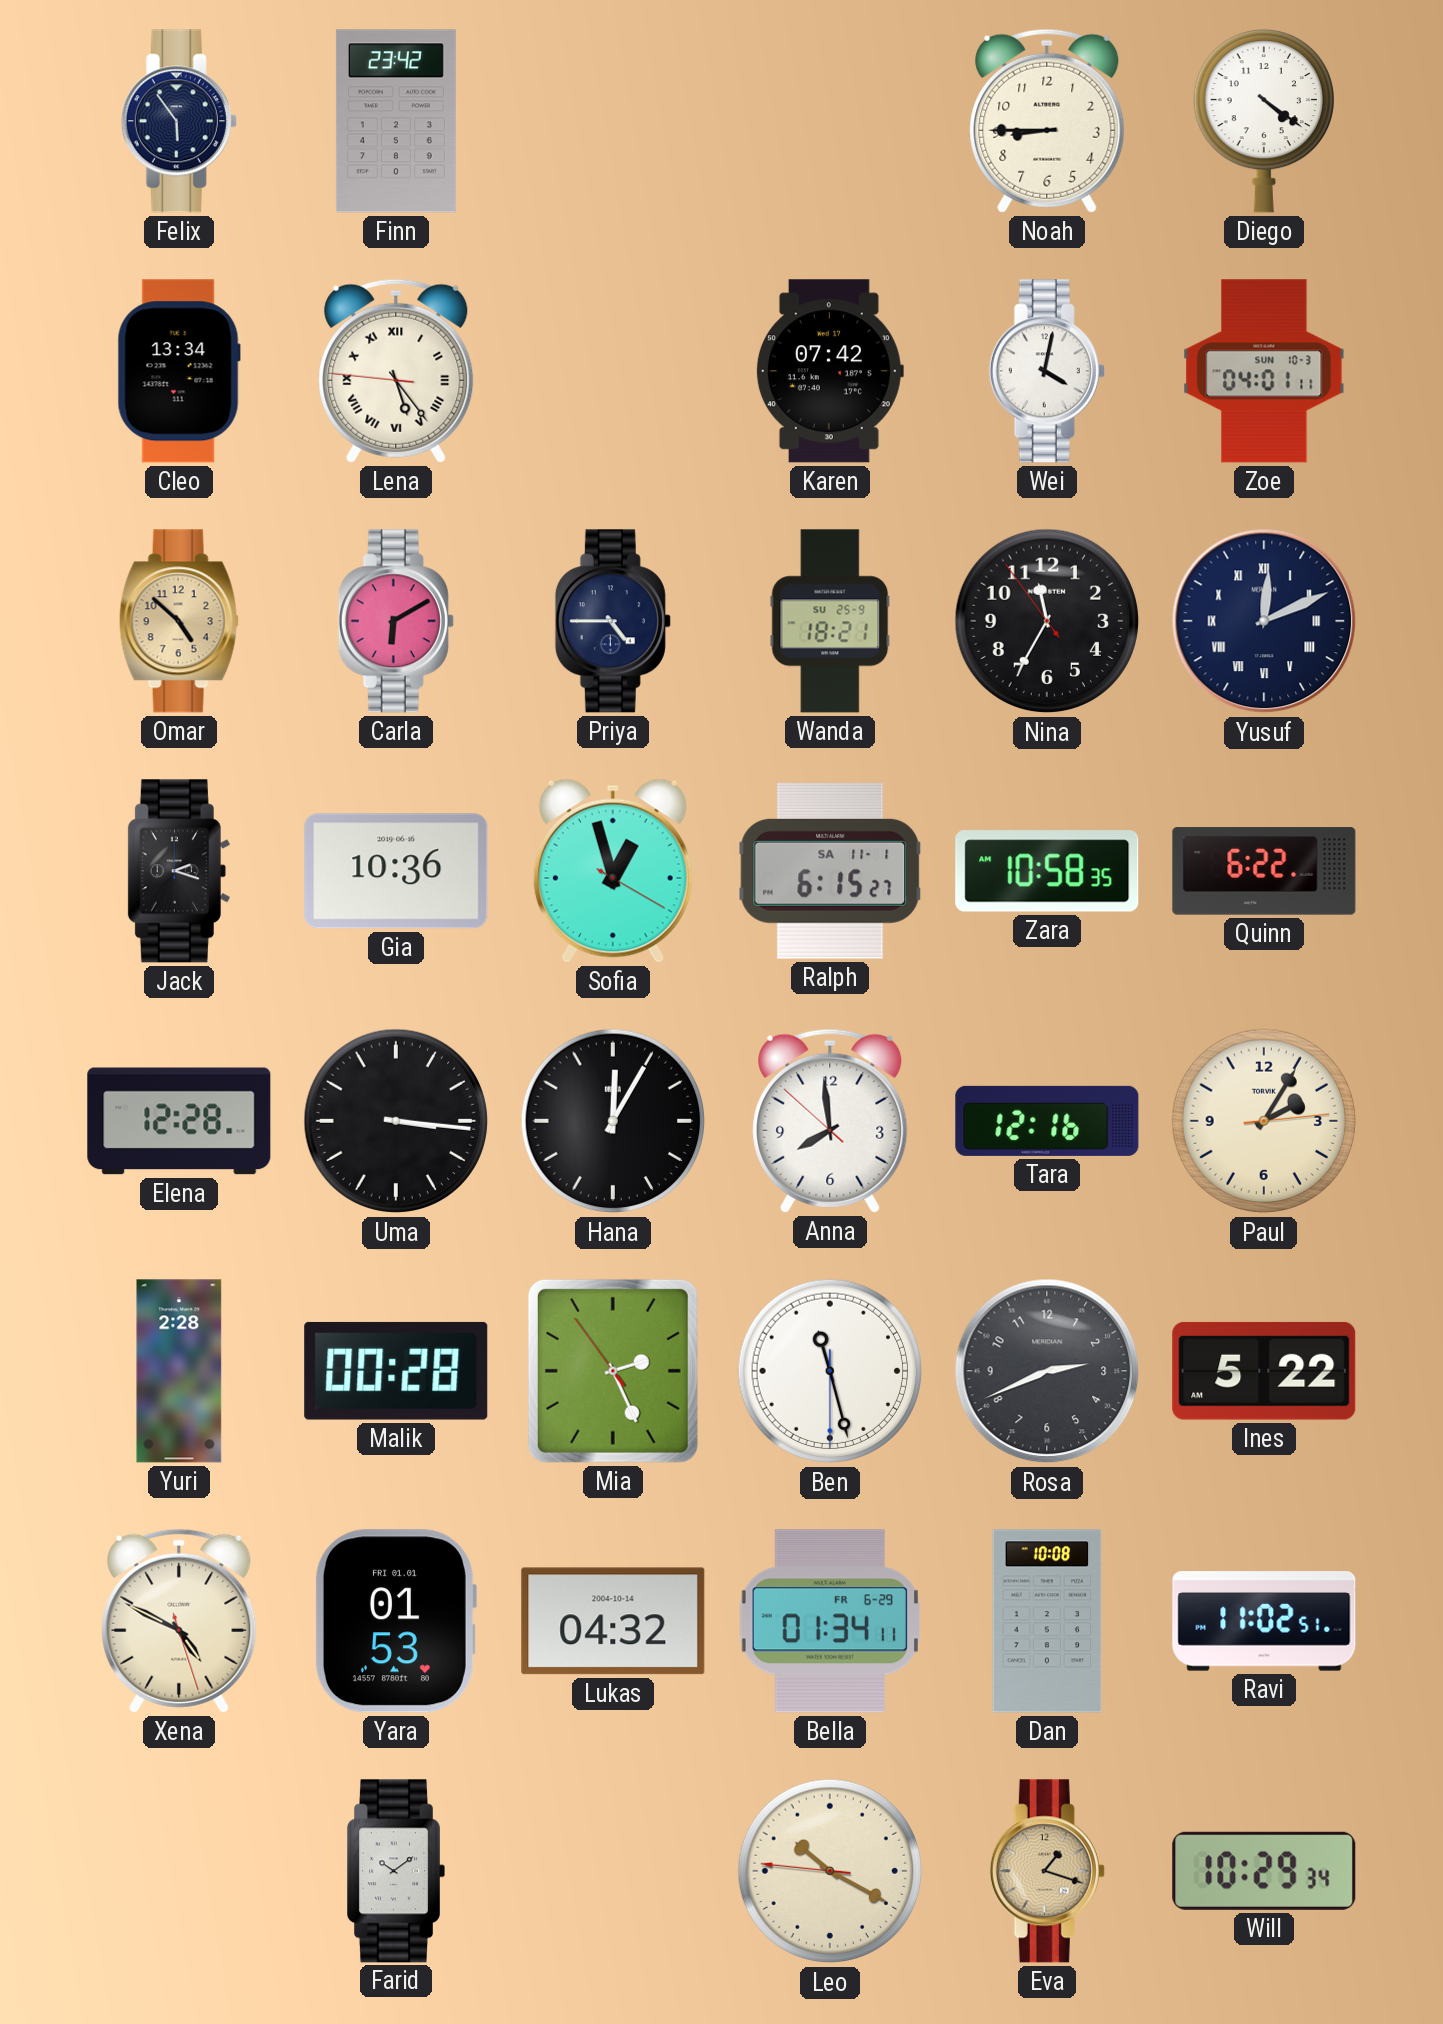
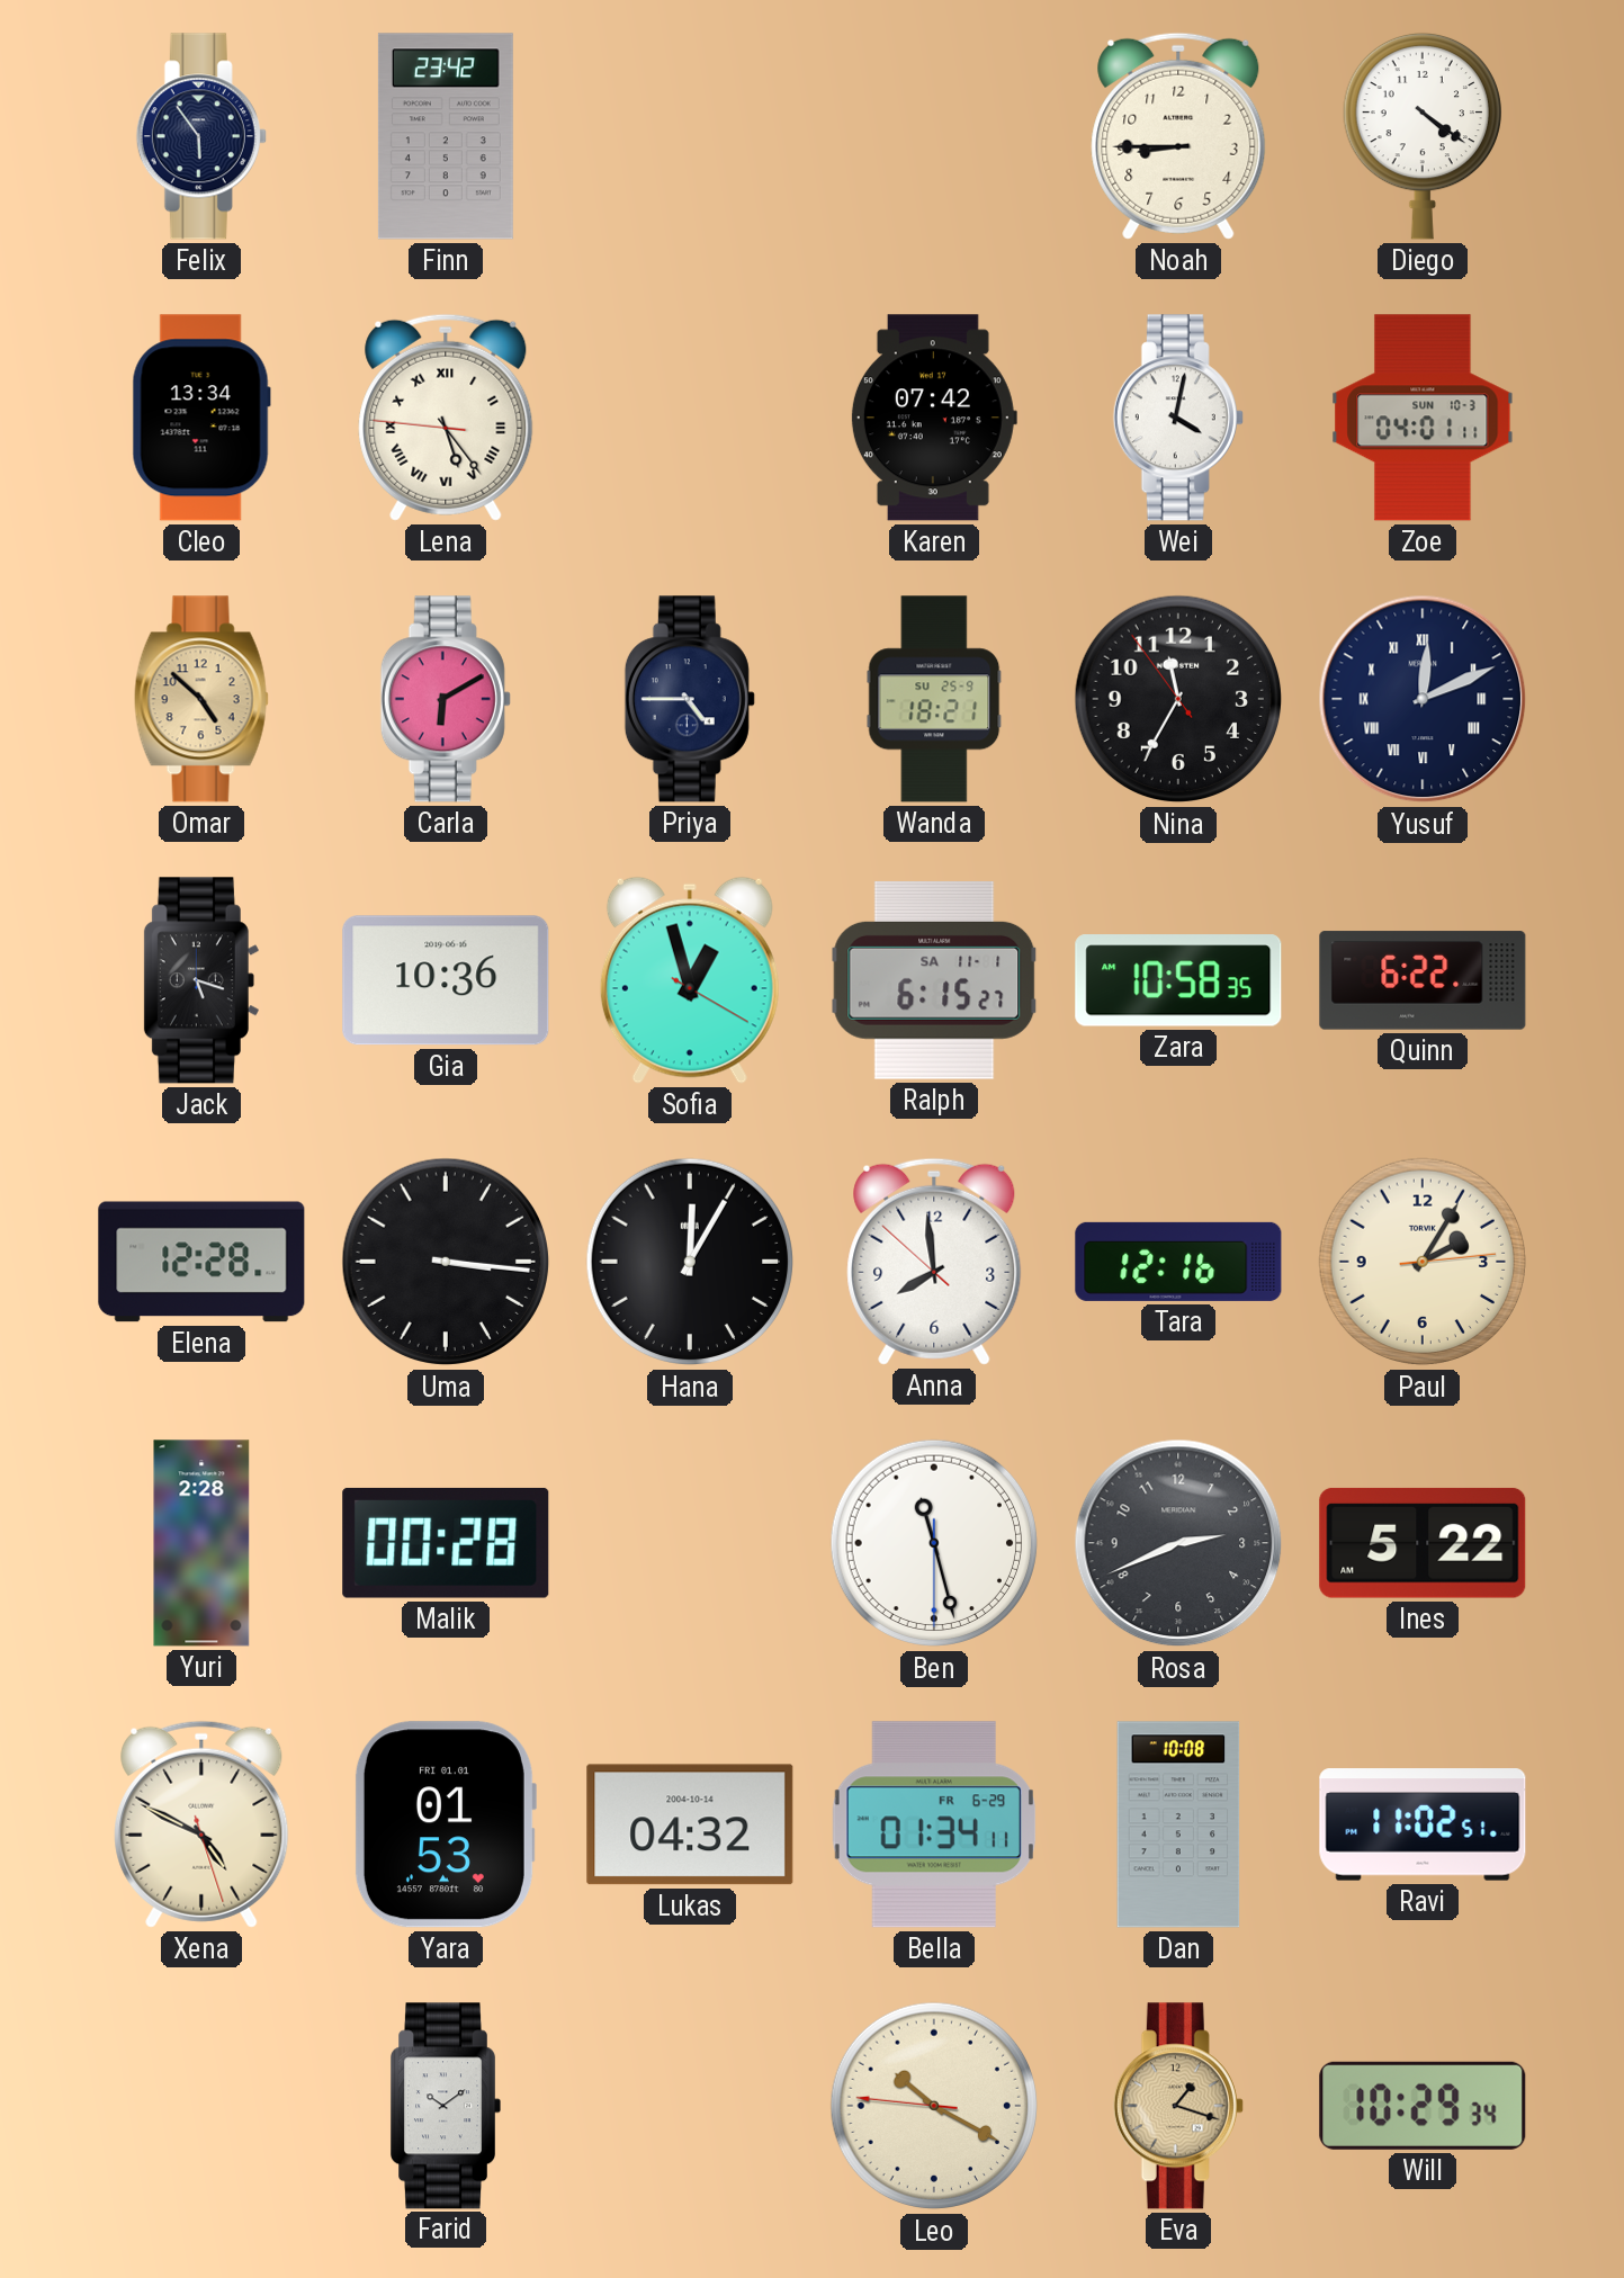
Jack: 2:18 -> 5:18 (201, 980)
Mia: 2:25 -> none (613, 1371)
